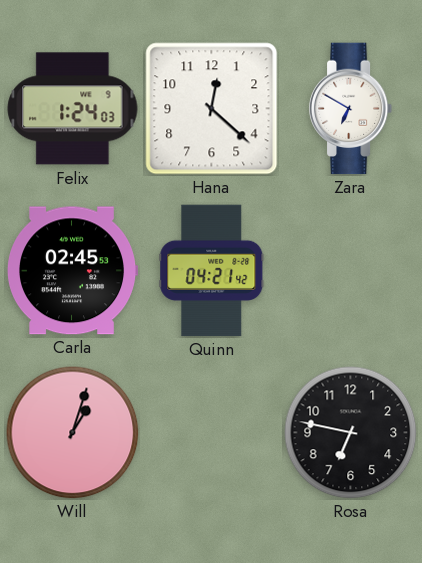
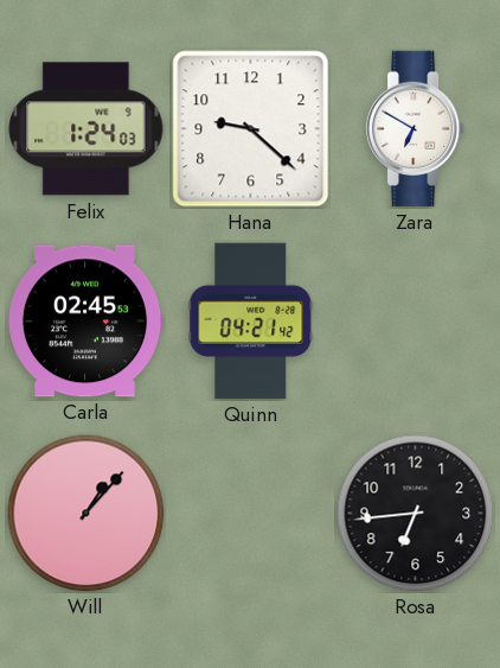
Hana: 12:22 -> 9:22 (251, 129)
Will: 1:03 -> 1:07 (86, 514)
Rosa: 6:47 -> 6:44 (416, 514)
